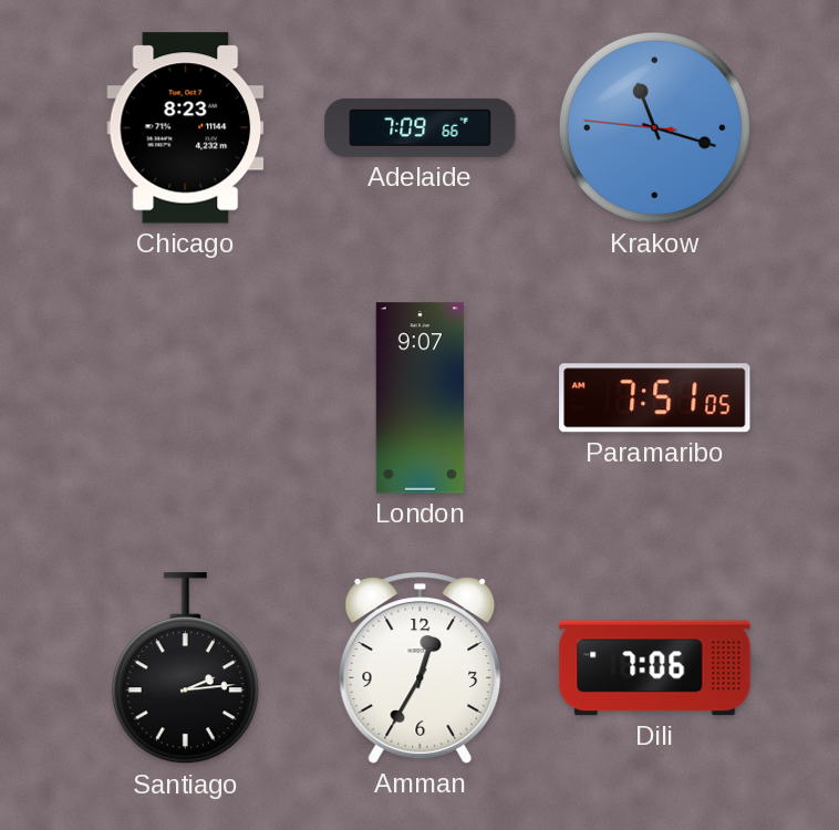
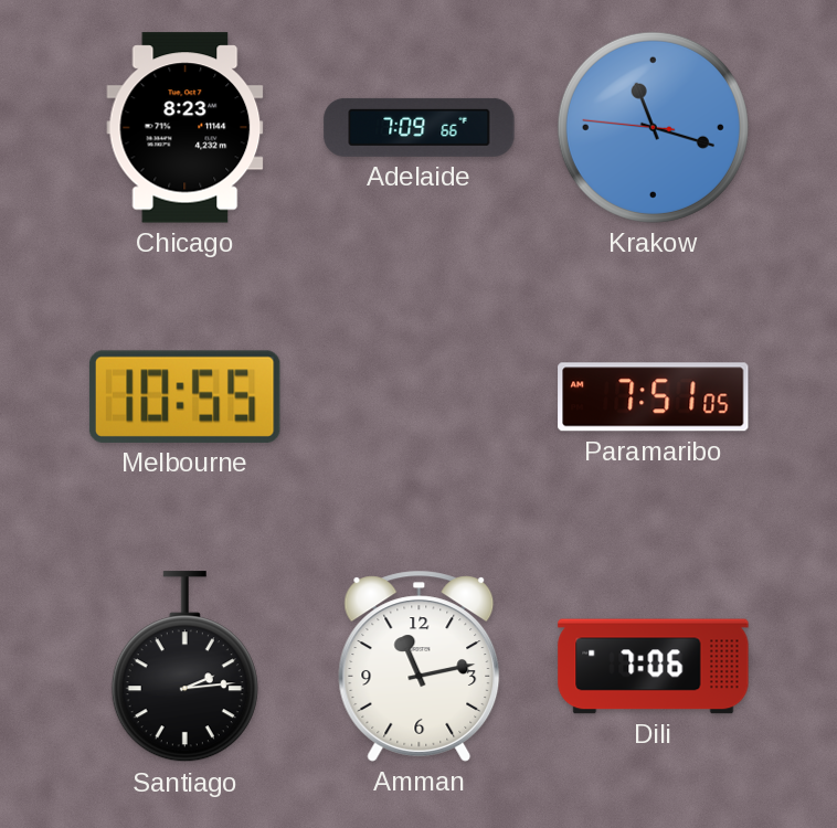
Melbourne: none -> 10:55 (184, 396)
London: 9:07 -> none (419, 398)
Amman: 12:35 -> 11:13 (420, 666)
